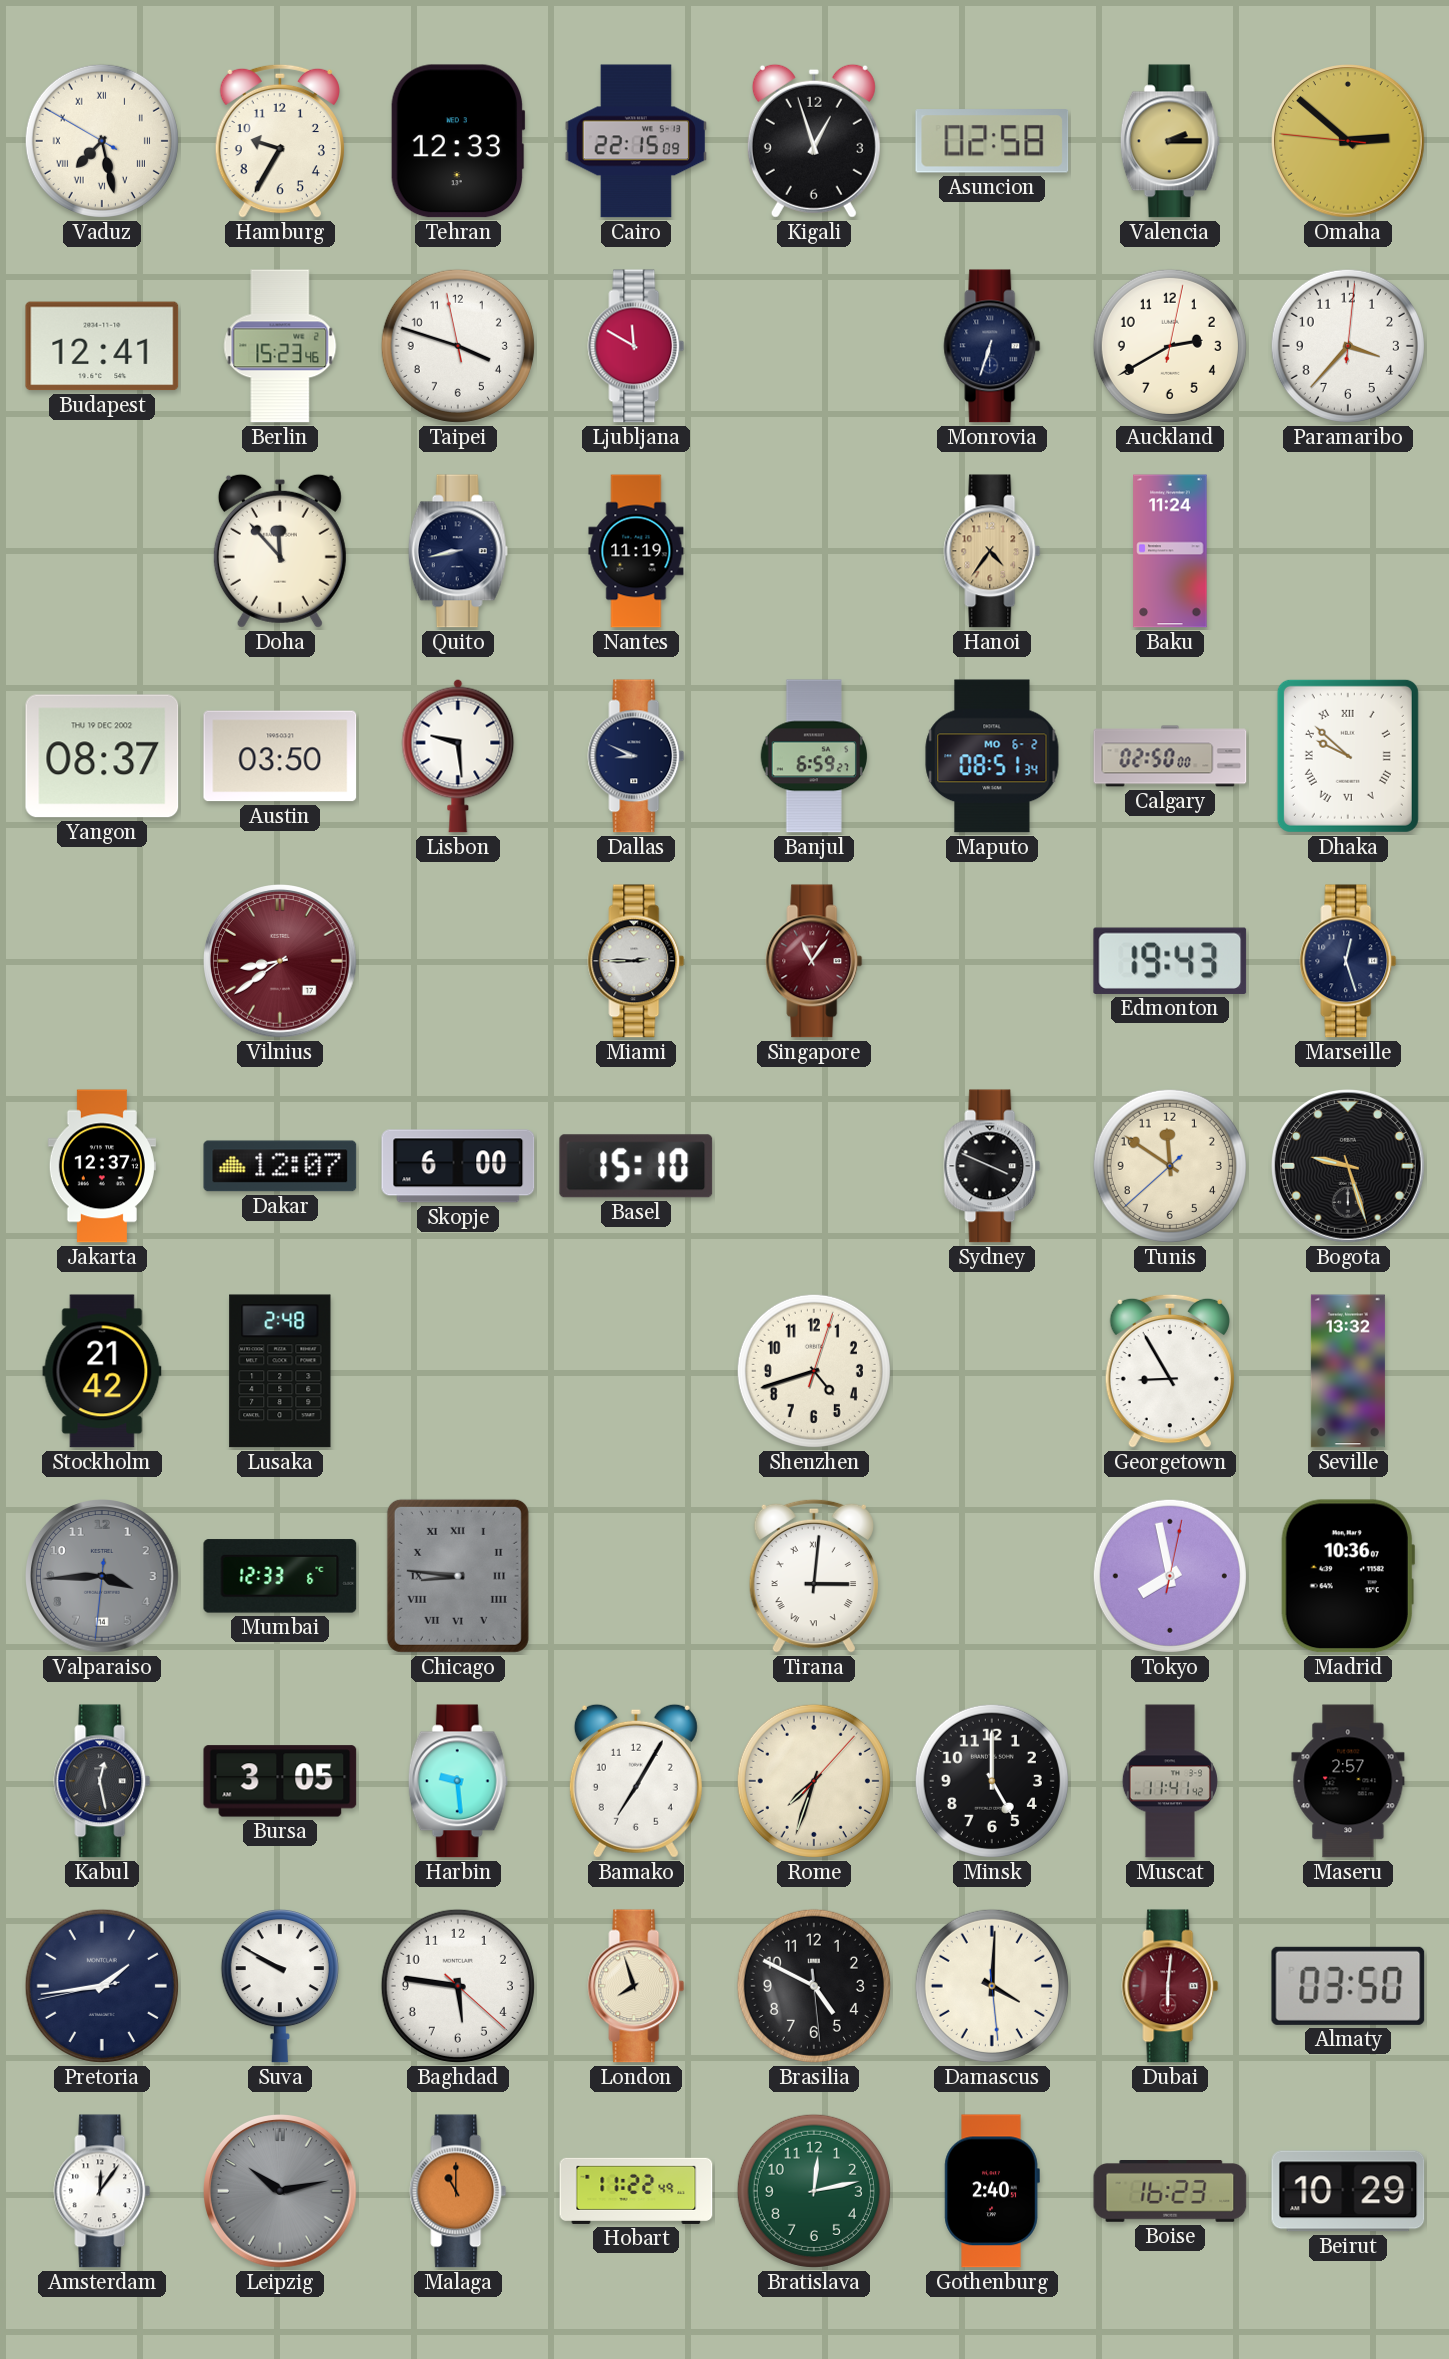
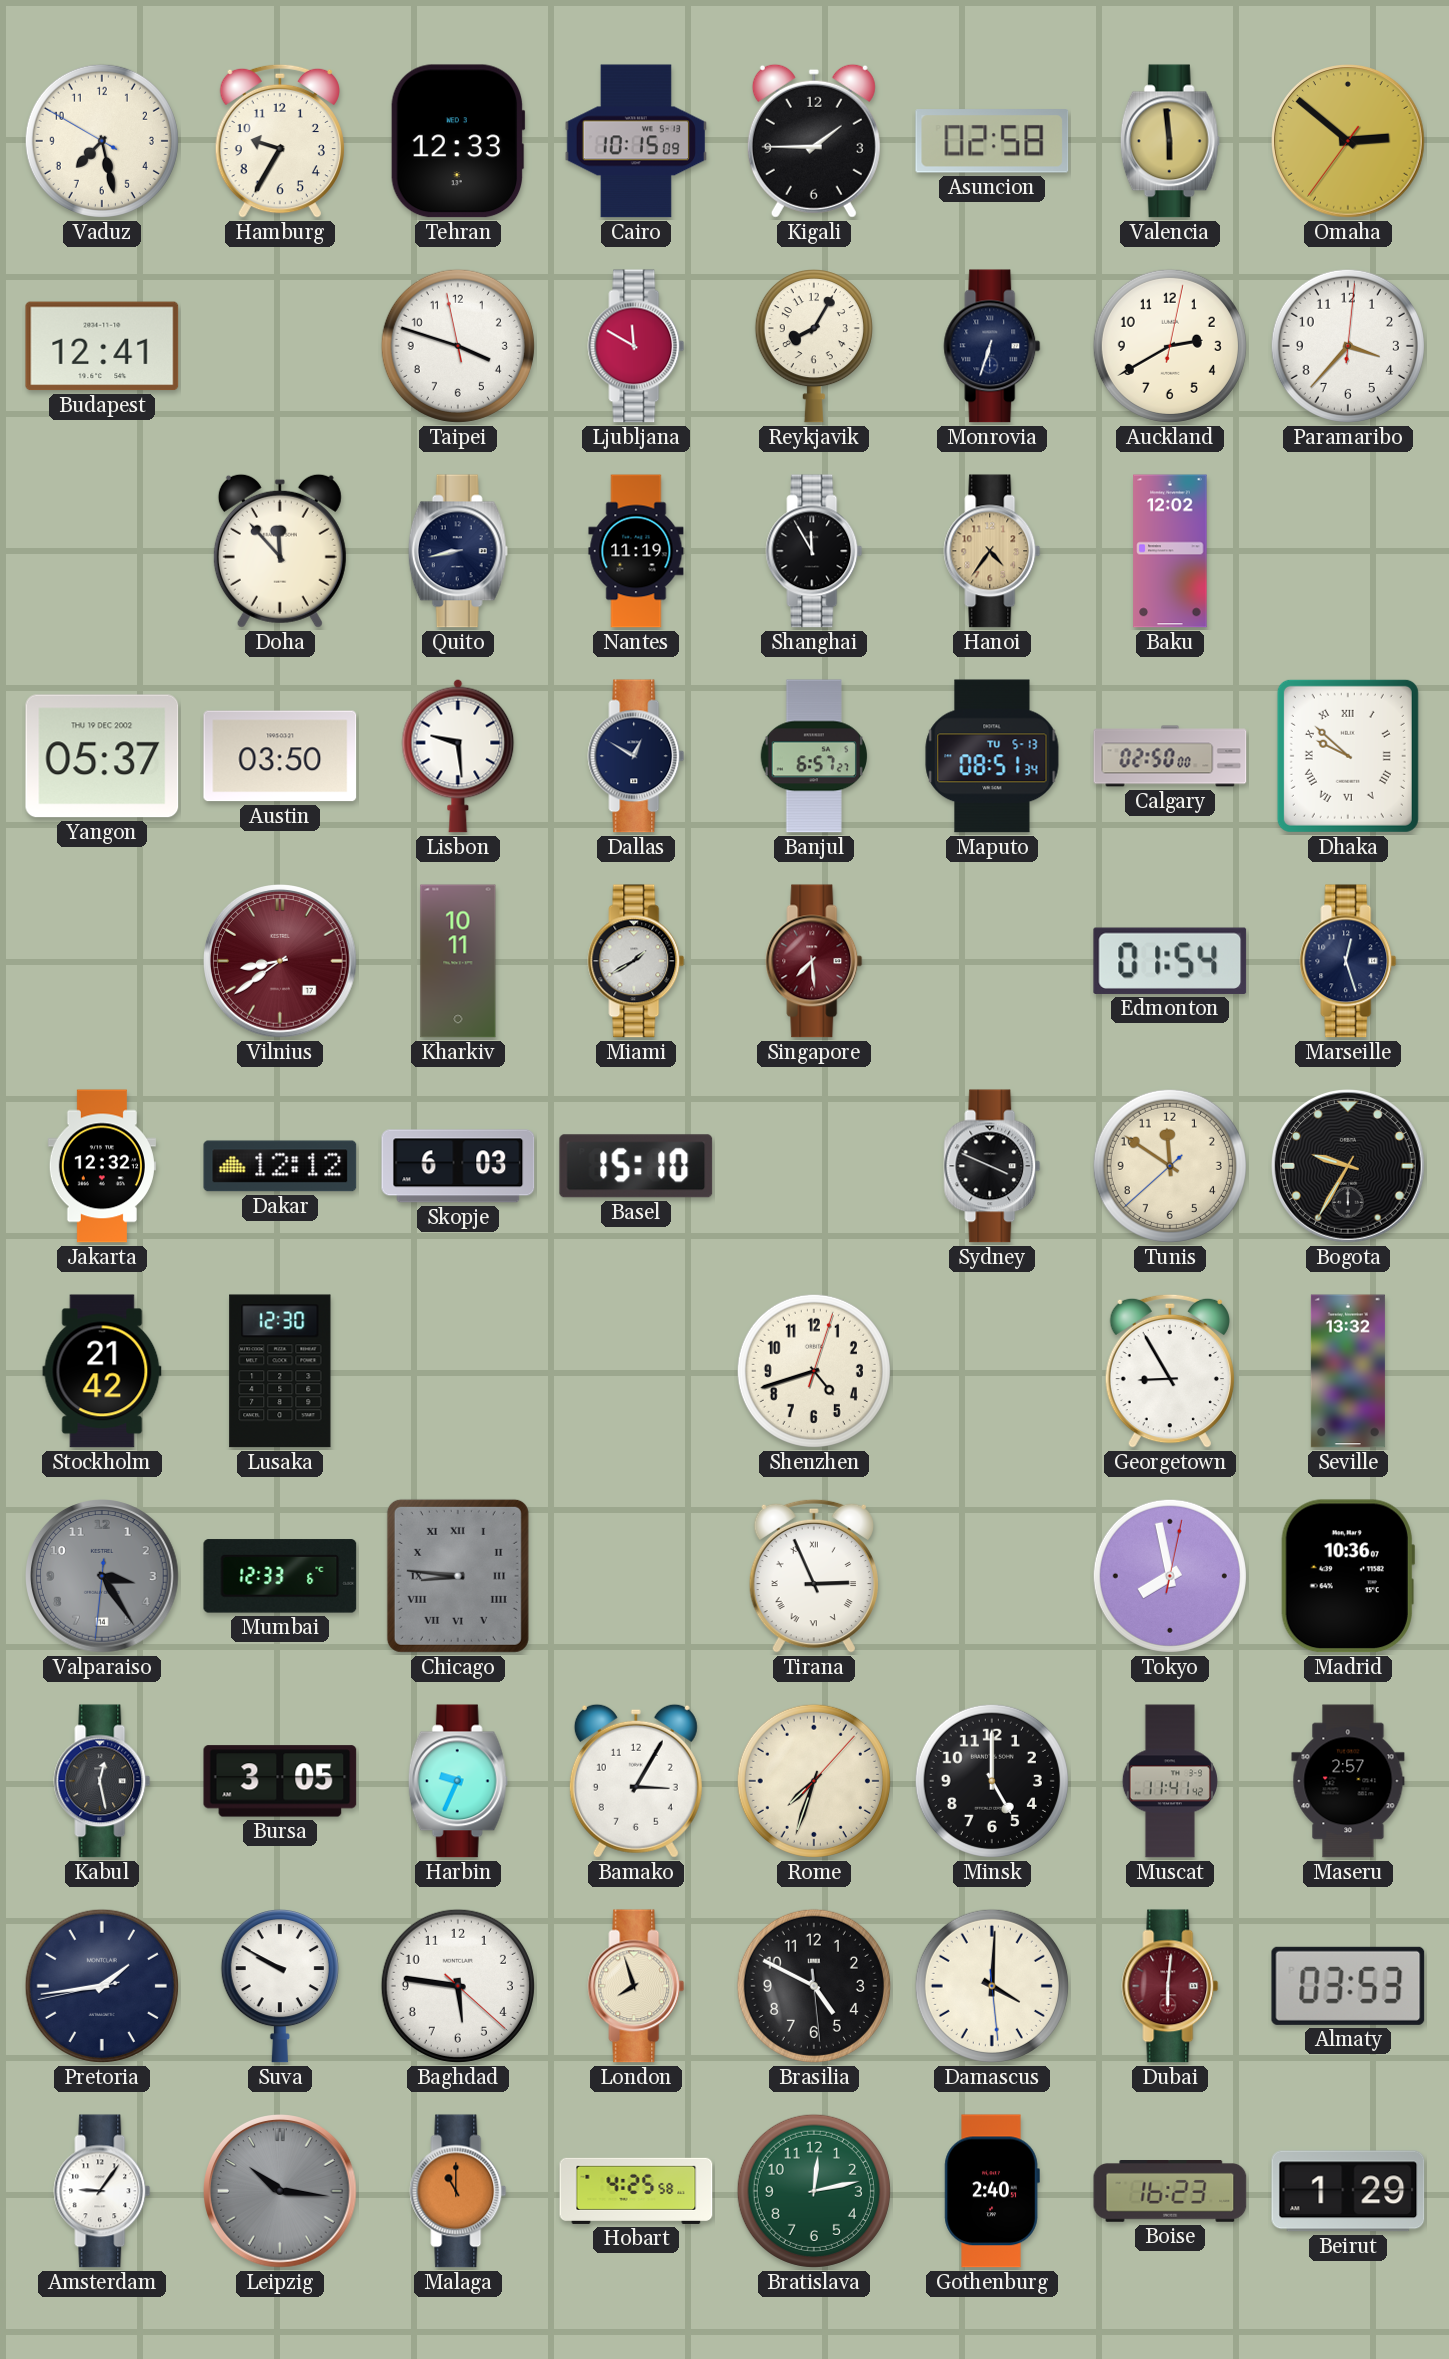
Vaduz numerals: Roman -> Arabic (102, 141)
Cairo: 22:15 -> 10:15 (635, 141)
Kigali: 12:57 -> 1:45 (814, 141)
Valencia: 2:15 -> 5:59 (1170, 141)
Omaha: 2:51:46 -> 2:51:36 (1349, 142)
Berlin: 15:23 -> none (280, 346)
Reykjavik: none -> 8:05 (814, 347)
Shanghai: none -> 11:55 (814, 551)
Baku: 11:24 -> 12:02 (1170, 551)
Yangon: 08:37 -> 05:37 (102, 756)
Dallas: 8:49 -> 12:50 (636, 756)
Banjul: 6:59 -> 6:57 (813, 756)
Maputo date: MO 6-2 -> TU 5-13 (992, 756)
Kharkiv: none -> 10:11 (458, 961)
Miami: 2:45 -> 1:40 (636, 961)
Singapore: 11:06 -> 7:29 (814, 961)
Edmonton: 19:43 -> 01:54 (1170, 961)
Jakarta: 12:37 -> 12:32 (102, 1166)
Dakar: 12:07 -> 12:12 (280, 1166)
Skopje: 6:00 -> 6:03 (458, 1166)
Bogota: 9:27 -> 9:35 (1349, 1167)
Lusaka: 2:48 -> 12:30 (280, 1371)
Valparaiso: 3:44 -> 3:24 (103, 1577)
Tirana: 3:01 -> 2:56 (814, 1576)
Harbin: 9:29 -> 9:34 (458, 1781)
Bamako: 7:05 -> 3:05 (636, 1781)
Almaty: 03:50 -> 03:53 (1348, 1986)
Amsterdam: 12:06 -> 9:06 (102, 2191)
Leipzig: 10:13 -> 10:16 (281, 2192)
Hobart: 11:22 -> 4:25 (636, 2191)
Beirut: 10:29 -> 1:29 (1348, 2191)
